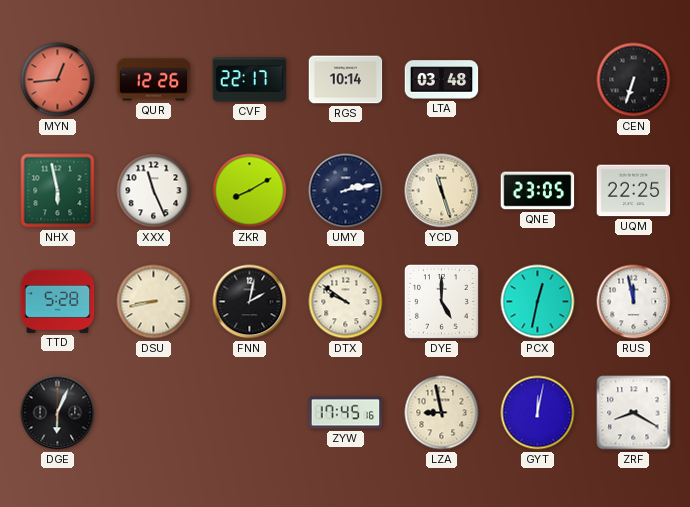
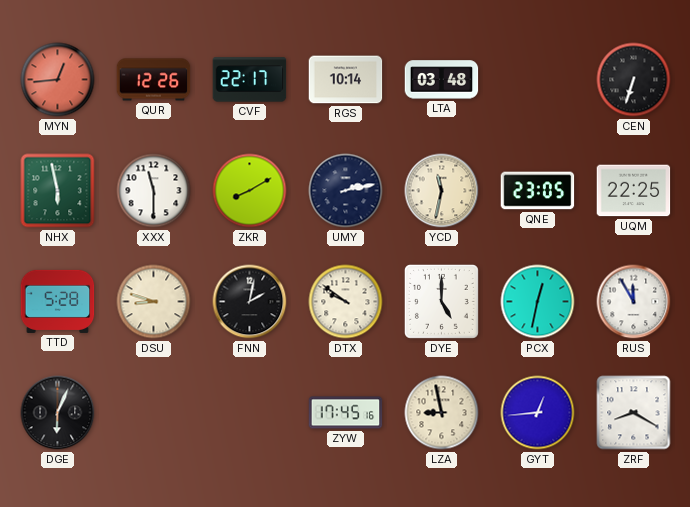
XXX: 11:26 -> 11:30 (154, 191)
YCD: 11:27 -> 11:32 (442, 191)
DSU: 8:43 -> 8:48 (154, 302)
RUS: 11:58 -> 11:55 (634, 302)
GYT: 12:02 -> 12:44 (538, 413)
